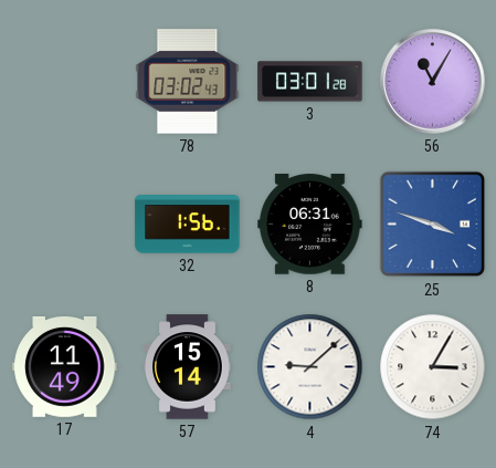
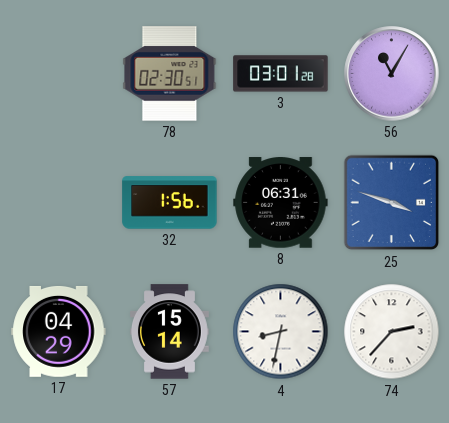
78: 03:02 -> 02:30 (170, 74)
17: 11:49 -> 04:29 (59, 331)
4: 9:08 -> 8:32 (281, 332)
74: 3:05 -> 2:37 (392, 332)
